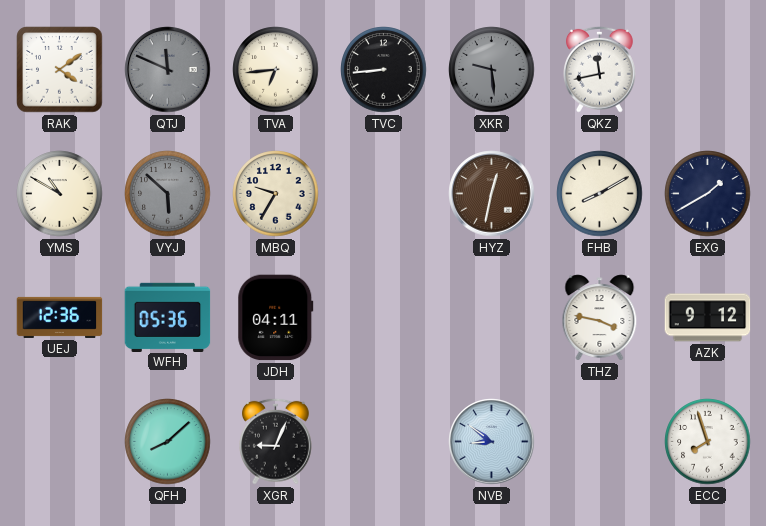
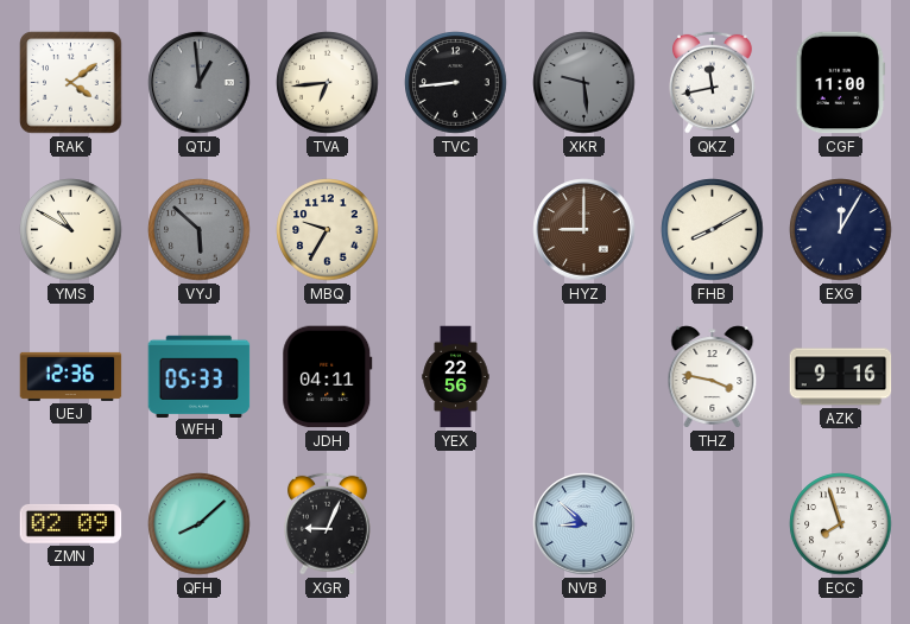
QTJ: 11:49 -> 12:59 (200, 83)
CGF: none -> 11:00 (841, 83)
HYZ: 12:32 -> 9:00 (584, 230)
EXG: 1:40 -> 12:05 (841, 230)
WFH: 05:36 -> 05:33 (200, 376)
YEX: none -> 22:56 (456, 377)
AZK: 9:12 -> 9:16 (841, 377)
ZMN: none -> 02:09 (71, 523)
NVB: 8:51 -> 8:52 (584, 524)
